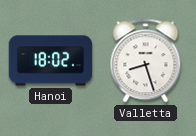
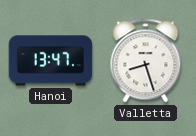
Hanoi: 18:02 -> 13:47 (51, 61)
